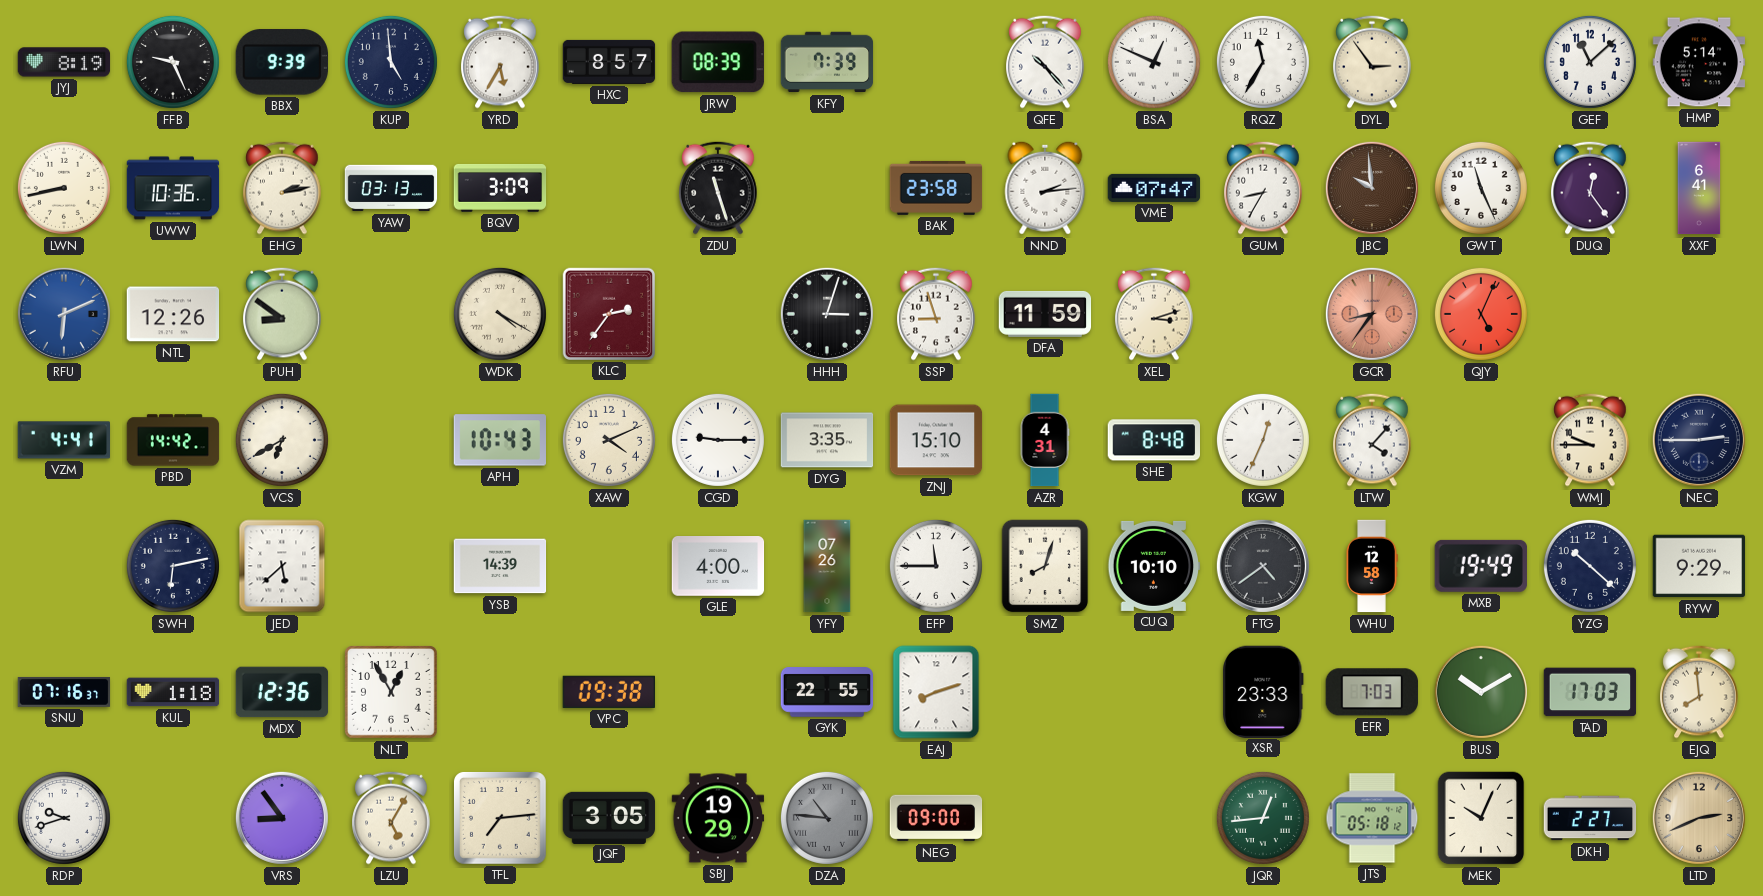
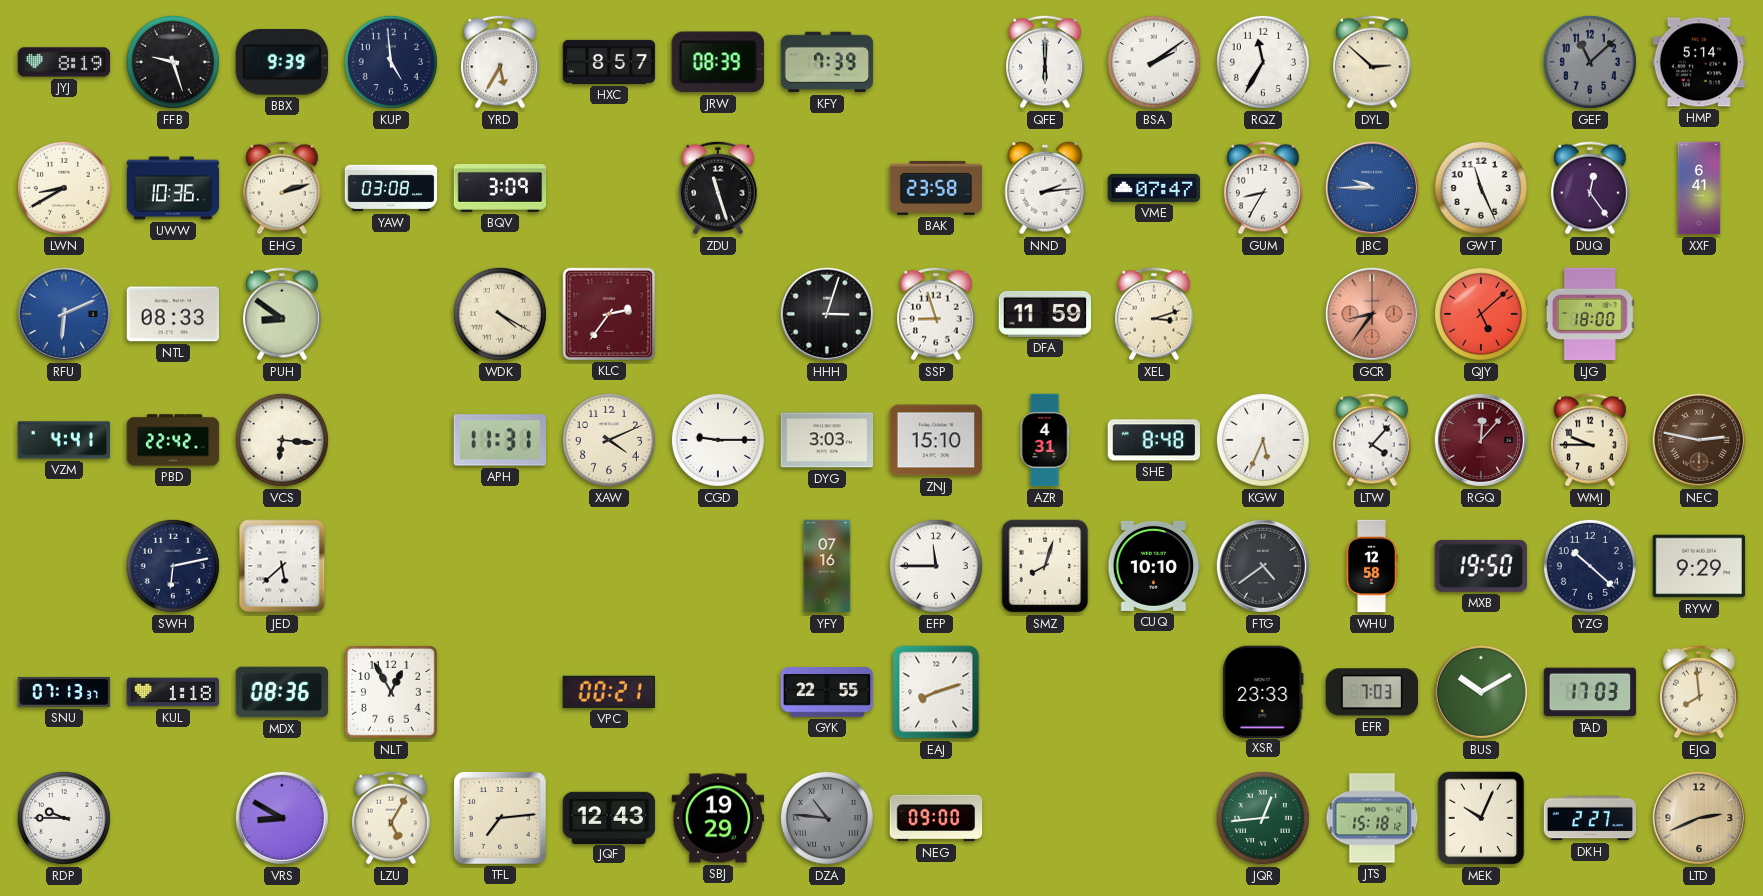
FFB: 9:26 -> 9:27 (173, 62)
QFE: 10:23 -> 6:00 (1045, 62)
BSA: 12:49 -> 2:09 (1154, 62)
DYL: 2:54 -> 2:52 (1372, 62)
GEF dial: white -> grey (1590, 62)
LWN: 8:43 -> 8:40 (64, 188)
EHG: 2:13 -> 2:12 (282, 188)
YAW: 03:13 -> 03:08 (391, 188)
JBC: 9:59 -> 9:45 (1372, 188)
JBC dial: brown -> blue (1372, 188)
NTL: 12:26 -> 08:33 (173, 314)
QJY: 5:04 -> 5:08 (1481, 314)
LJG: none -> 18:00 (1590, 314)
PBD: 14:42 -> 22:42 (173, 440)
VCS: 6:40 -> 6:16 (282, 440)
APH: 10:43 -> 11:31 (499, 440)
DYG: 3:35 -> 3:03 (827, 440)
KGW: 12:34 -> 5:34 (1263, 440)
RGQ: none -> 12:07 (1481, 440)
NEC: 2:45 -> 2:47 (1699, 440)
NEC dial: navy -> brown (1699, 440)
YSB: 14:39 -> none (500, 566)
GLE: 4:00 -> none (718, 567)
YFY: 07:26 -> 07:16 (827, 566)
MXB: 19:49 -> 19:50 (1481, 566)
SNU: 07:16 -> 07:13 (64, 692)
MDX: 12:36 -> 08:36 (282, 692)
VPC: 09:38 -> 00:21 (609, 692)
RDP: 9:42 -> 9:45 (64, 818)
VRS: 8:54 -> 8:50 (282, 818)
JQF: 3:05 -> 12:43 (609, 817)
JTS: 05:18 -> 15:18 (1372, 818)
